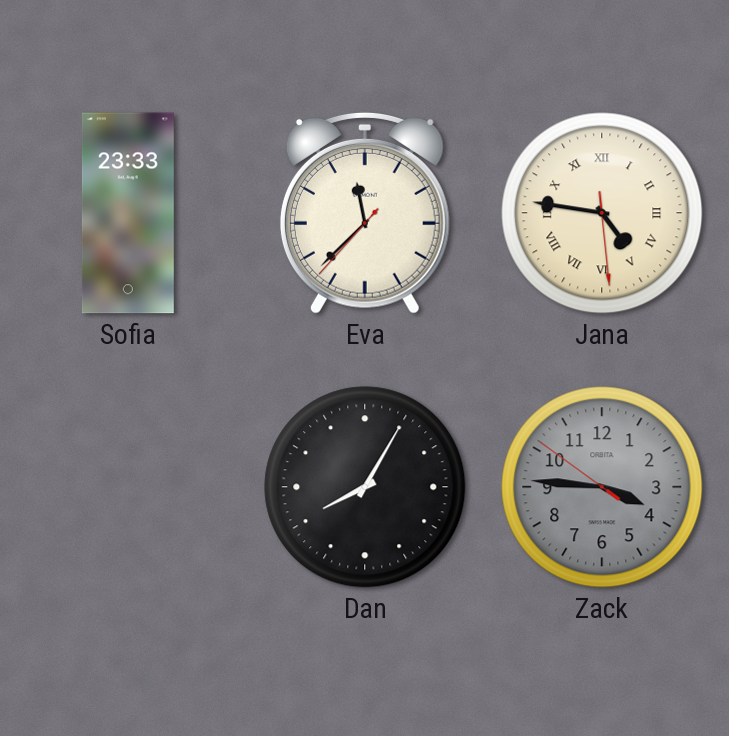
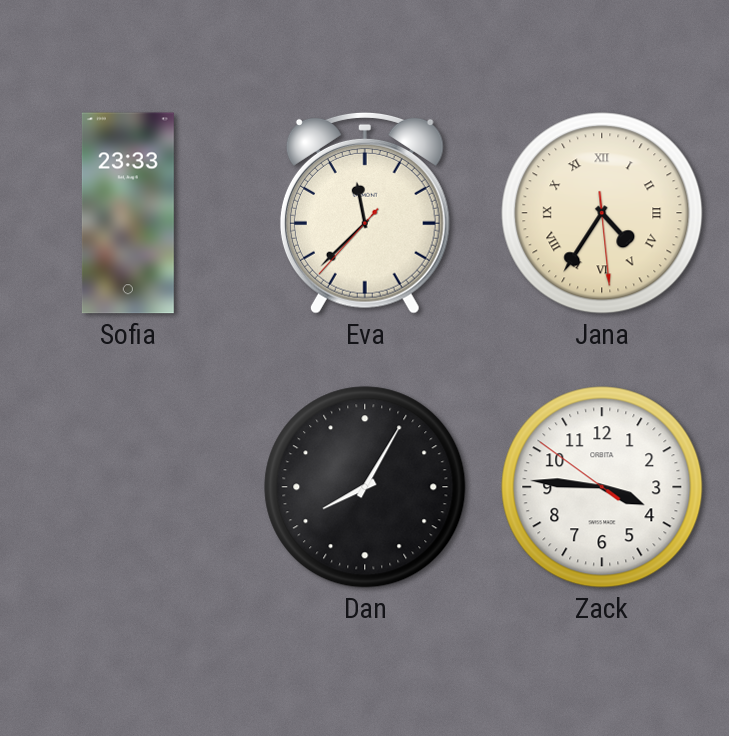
Jana: 4:46 -> 4:35 (602, 213)
Zack dial: grey -> white (602, 487)
